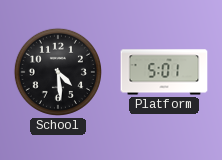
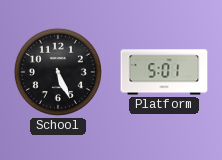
School: 4:29 -> 5:26 (58, 72)
